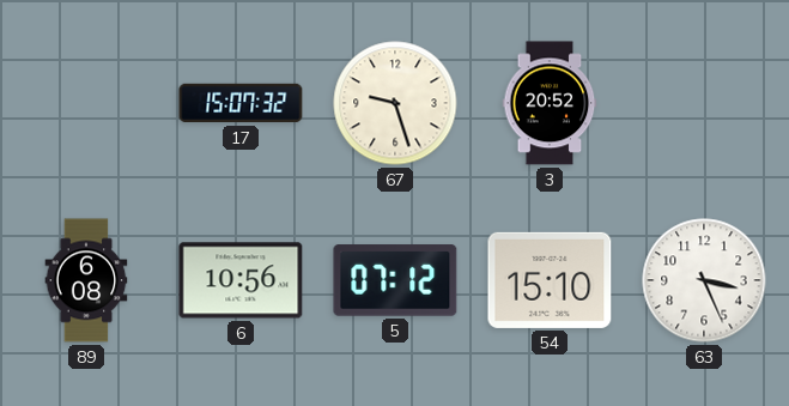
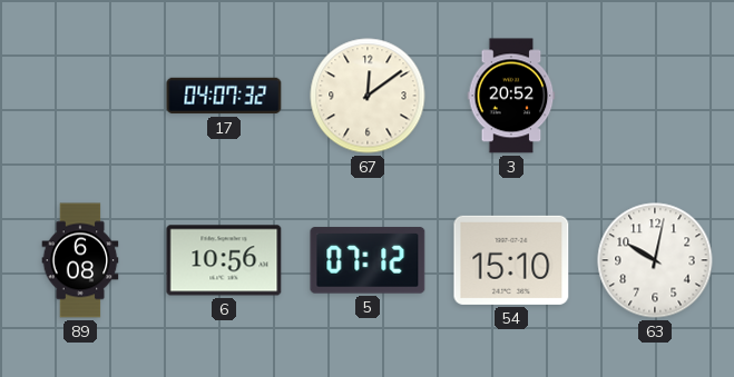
17: 15:07 -> 04:07 (224, 96)
67: 9:27 -> 12:09 (368, 96)
63: 3:26 -> 10:02 (655, 260)
